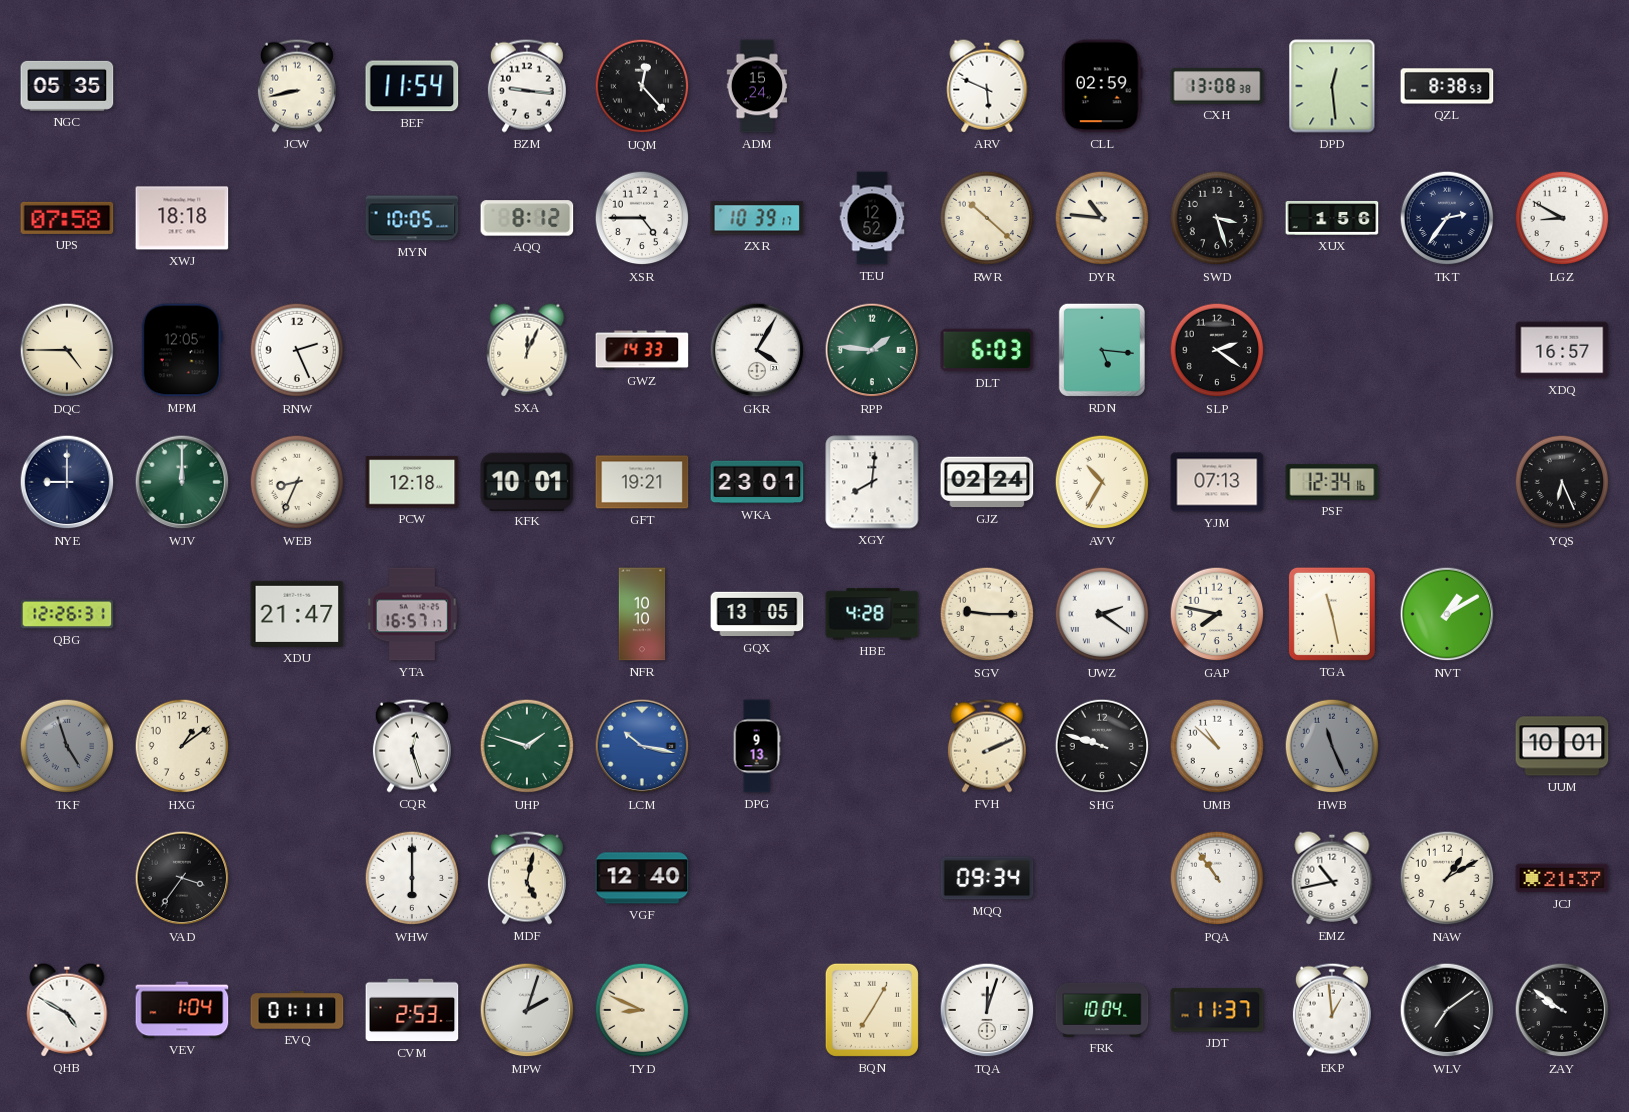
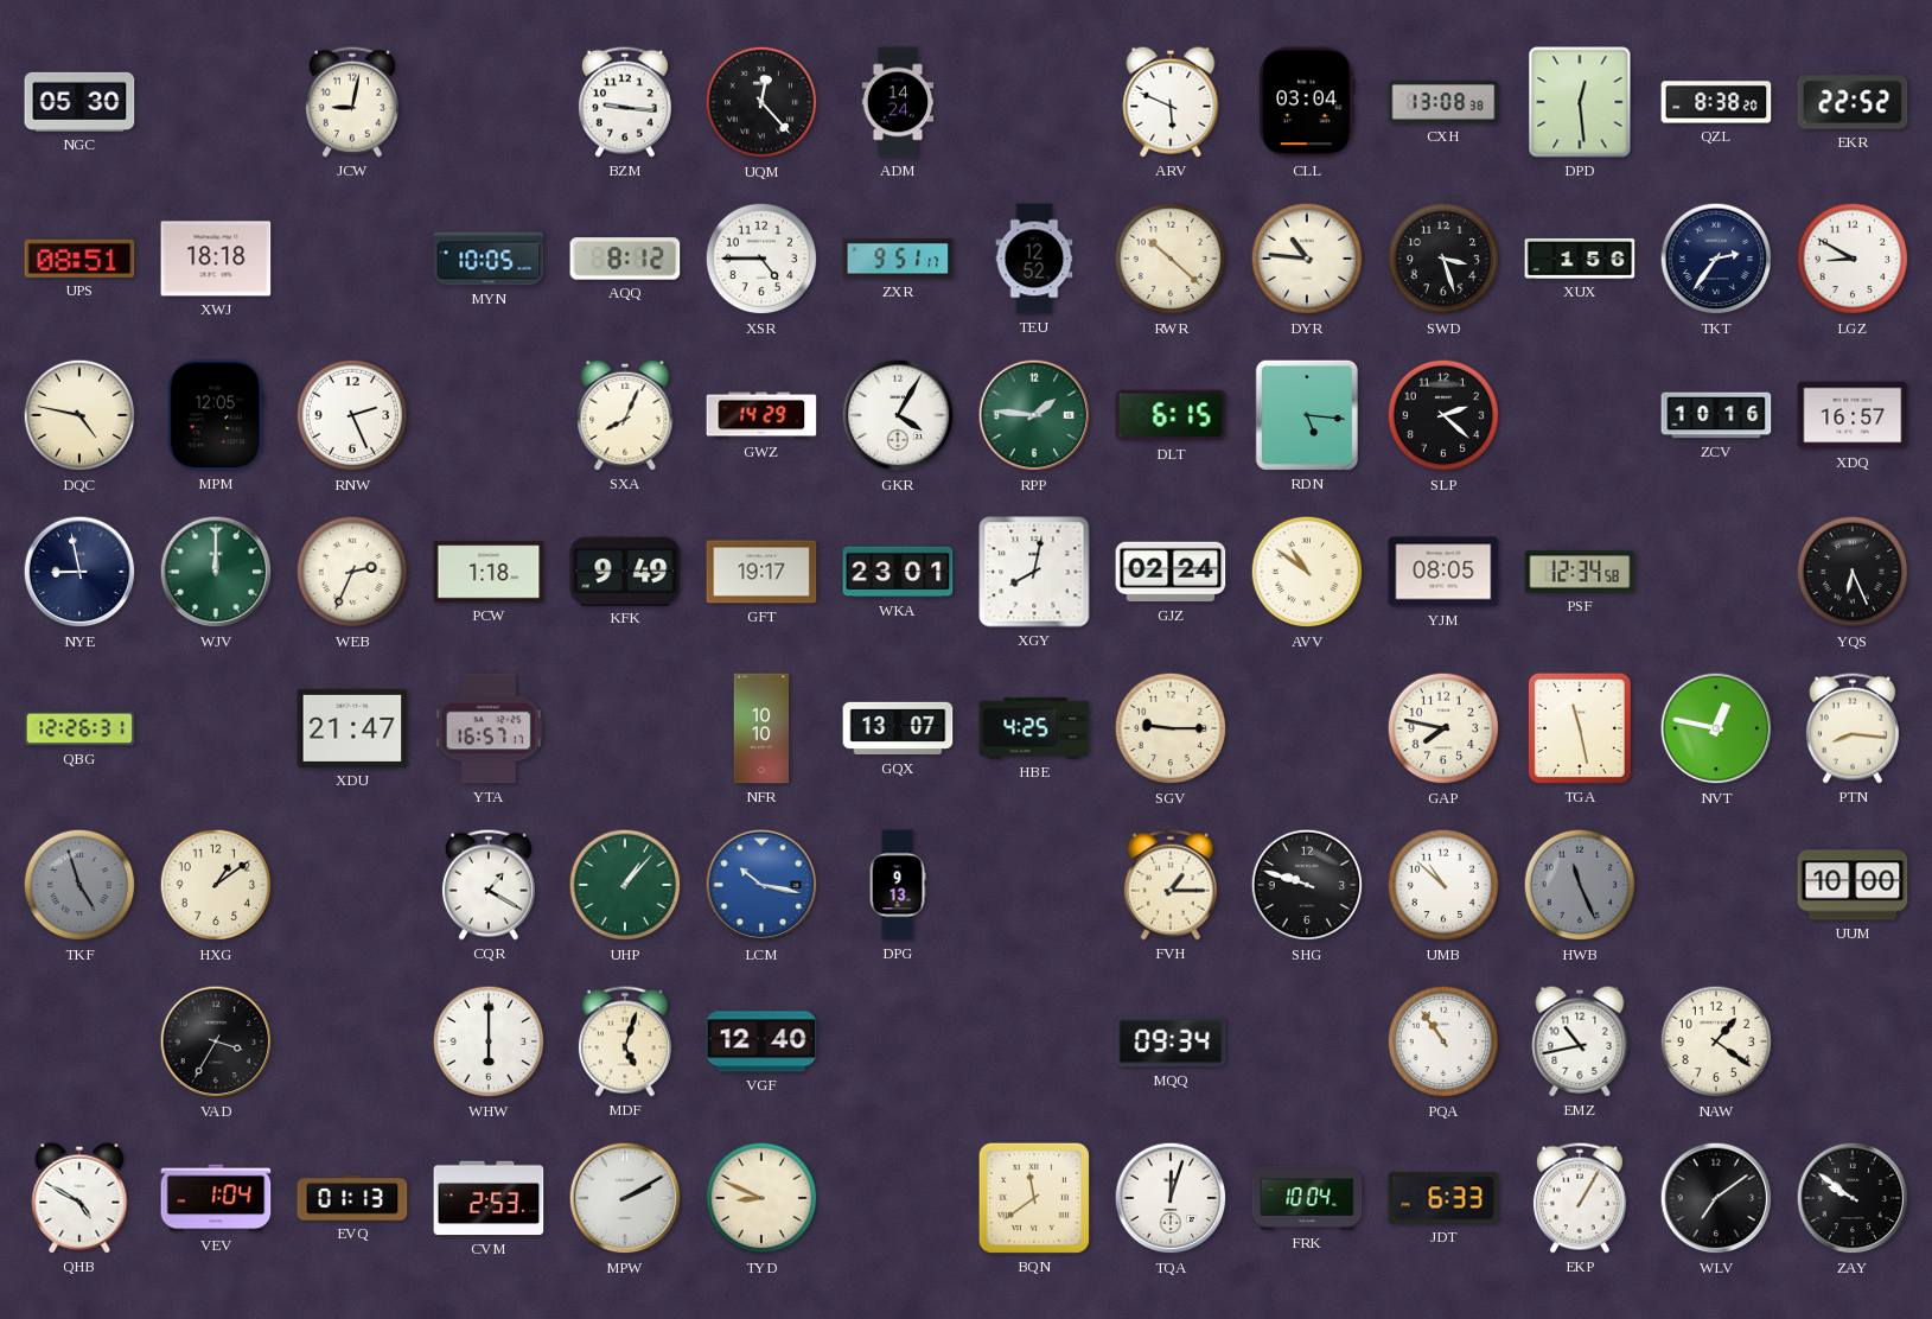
NGC: 05:35 -> 05:30 (79, 102)
JCW: 8:43 -> 9:02 (352, 102)
BEF: 11:54 -> none (412, 86)
ADM: 15:24 -> 14:24 (898, 102)
CLL: 02:59 -> 03:04 (1307, 102)
QZL: 8:38:53 -> 8:38:20 (1716, 102)
EKR: none -> 22:52 (1853, 102)
UPS: 07:58 -> 08:51 (79, 259)
ZXR: 10:39 -> 9:51 (898, 259)
DQC: 4:45 -> 4:47 (79, 415)
SXA: 12:04 -> 8:04 (625, 415)
GWZ: 14:33 -> 14:29 (761, 415)
DLT: 6:03 -> 6:15 (1171, 415)
SLP: 2:21 -> 2:22 (1443, 415)
ZCV: none -> 10:16 (1716, 415)
NYE: 9:00 -> 8:58 (79, 572)
WEB: 8:34 -> 2:34 (352, 572)
PCW: 12:18 -> 1:18 (489, 572)
KFK: 10:01 -> 9:49 (625, 571)
GFT: 19:21 -> 19:17 (761, 572)
XGY: 8:01 -> 8:02 (1034, 572)
AVV: 10:35 -> 10:51 (1307, 572)
YJM: 07:13 -> 08:05 (1443, 572)
PSF: 12:34:16 -> 12:34:58 (1580, 572)
GQX: 13:05 -> 13:07 (898, 728)
HBE: 4:28 -> 4:25 (1034, 728)
UWZ: 2:21 -> none (1102, 614)
NVT: 1:10 -> 12:47 (1716, 728)
PTN: none -> 8:16 (1853, 728)
CQR: 12:27 -> 1:20 (489, 885)
UHP: 1:48 -> 1:07 (625, 885)
FVH: 2:11 -> 1:15 (1171, 885)
UUM: 10:01 -> 10:00 (1853, 885)
VAD: 3:36 -> 3:35 (216, 1041)
MDF: 5:02 -> 5:03 (625, 1041)
NAW: 1:10 -> 1:21 (1716, 1041)
JCJ: 21:37 -> none (1562, 878)
EVQ: 01:11 -> 01:13 (352, 1198)
MPW: 2:03 -> 2:10 (625, 1198)
BQN: 7:05 -> 11:39 (1034, 1198)
JDT: 11:37 -> 6:33 (1443, 1198)
EKP: 12:59 -> 1:05 (1580, 1198)
